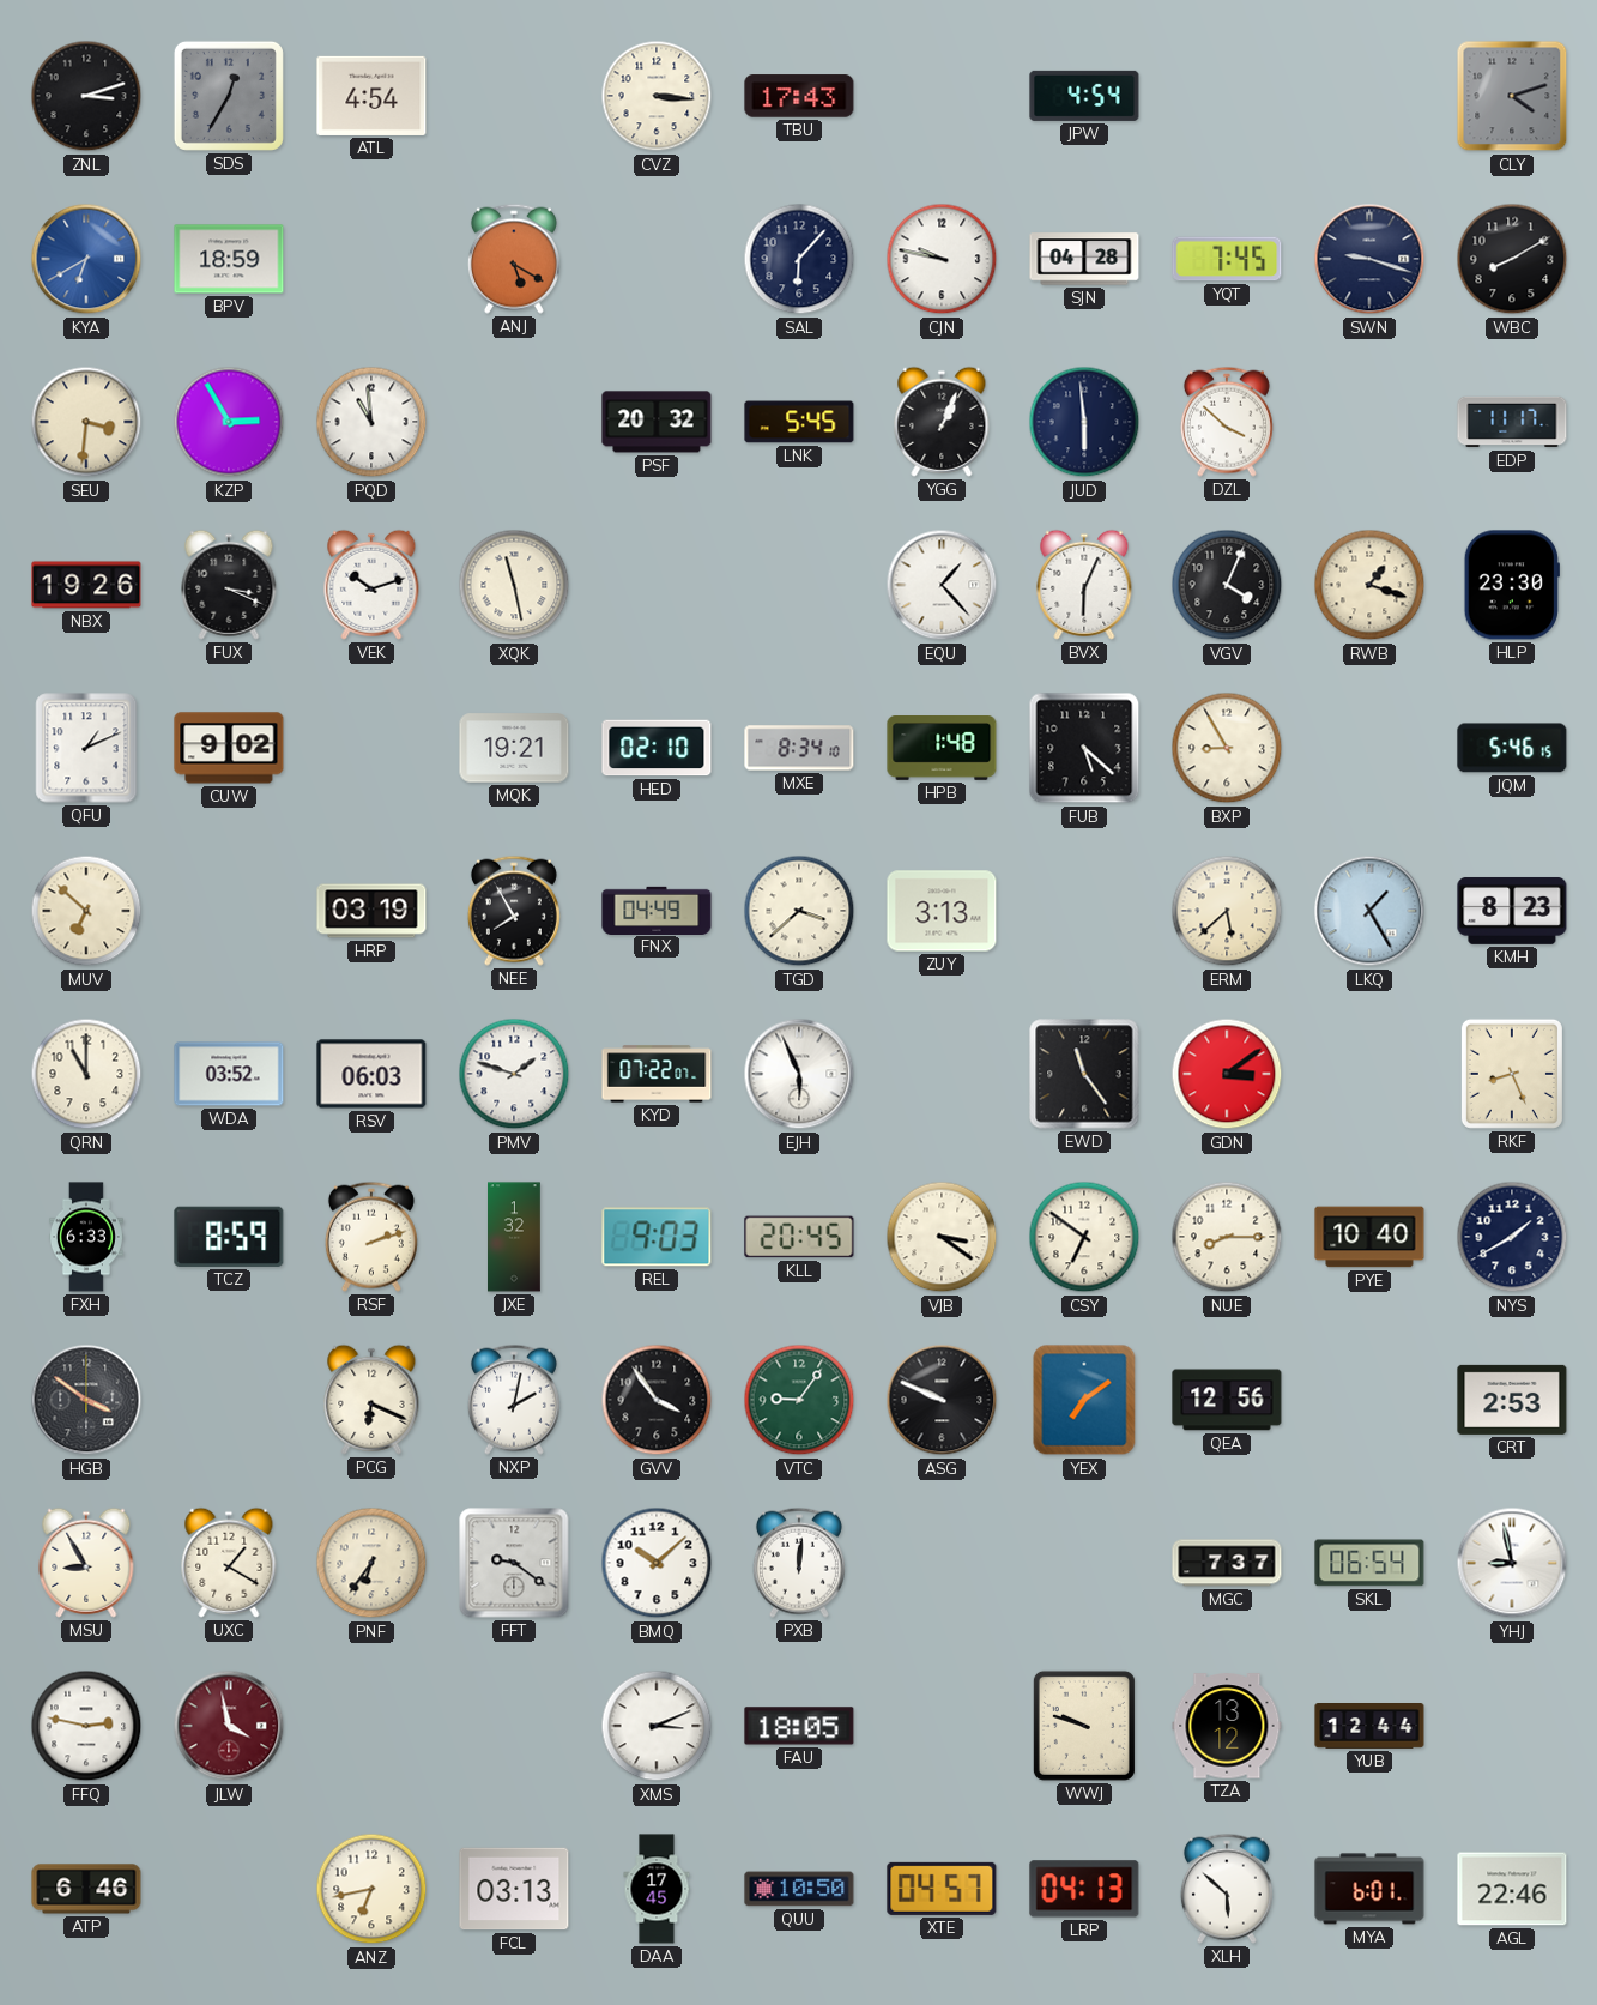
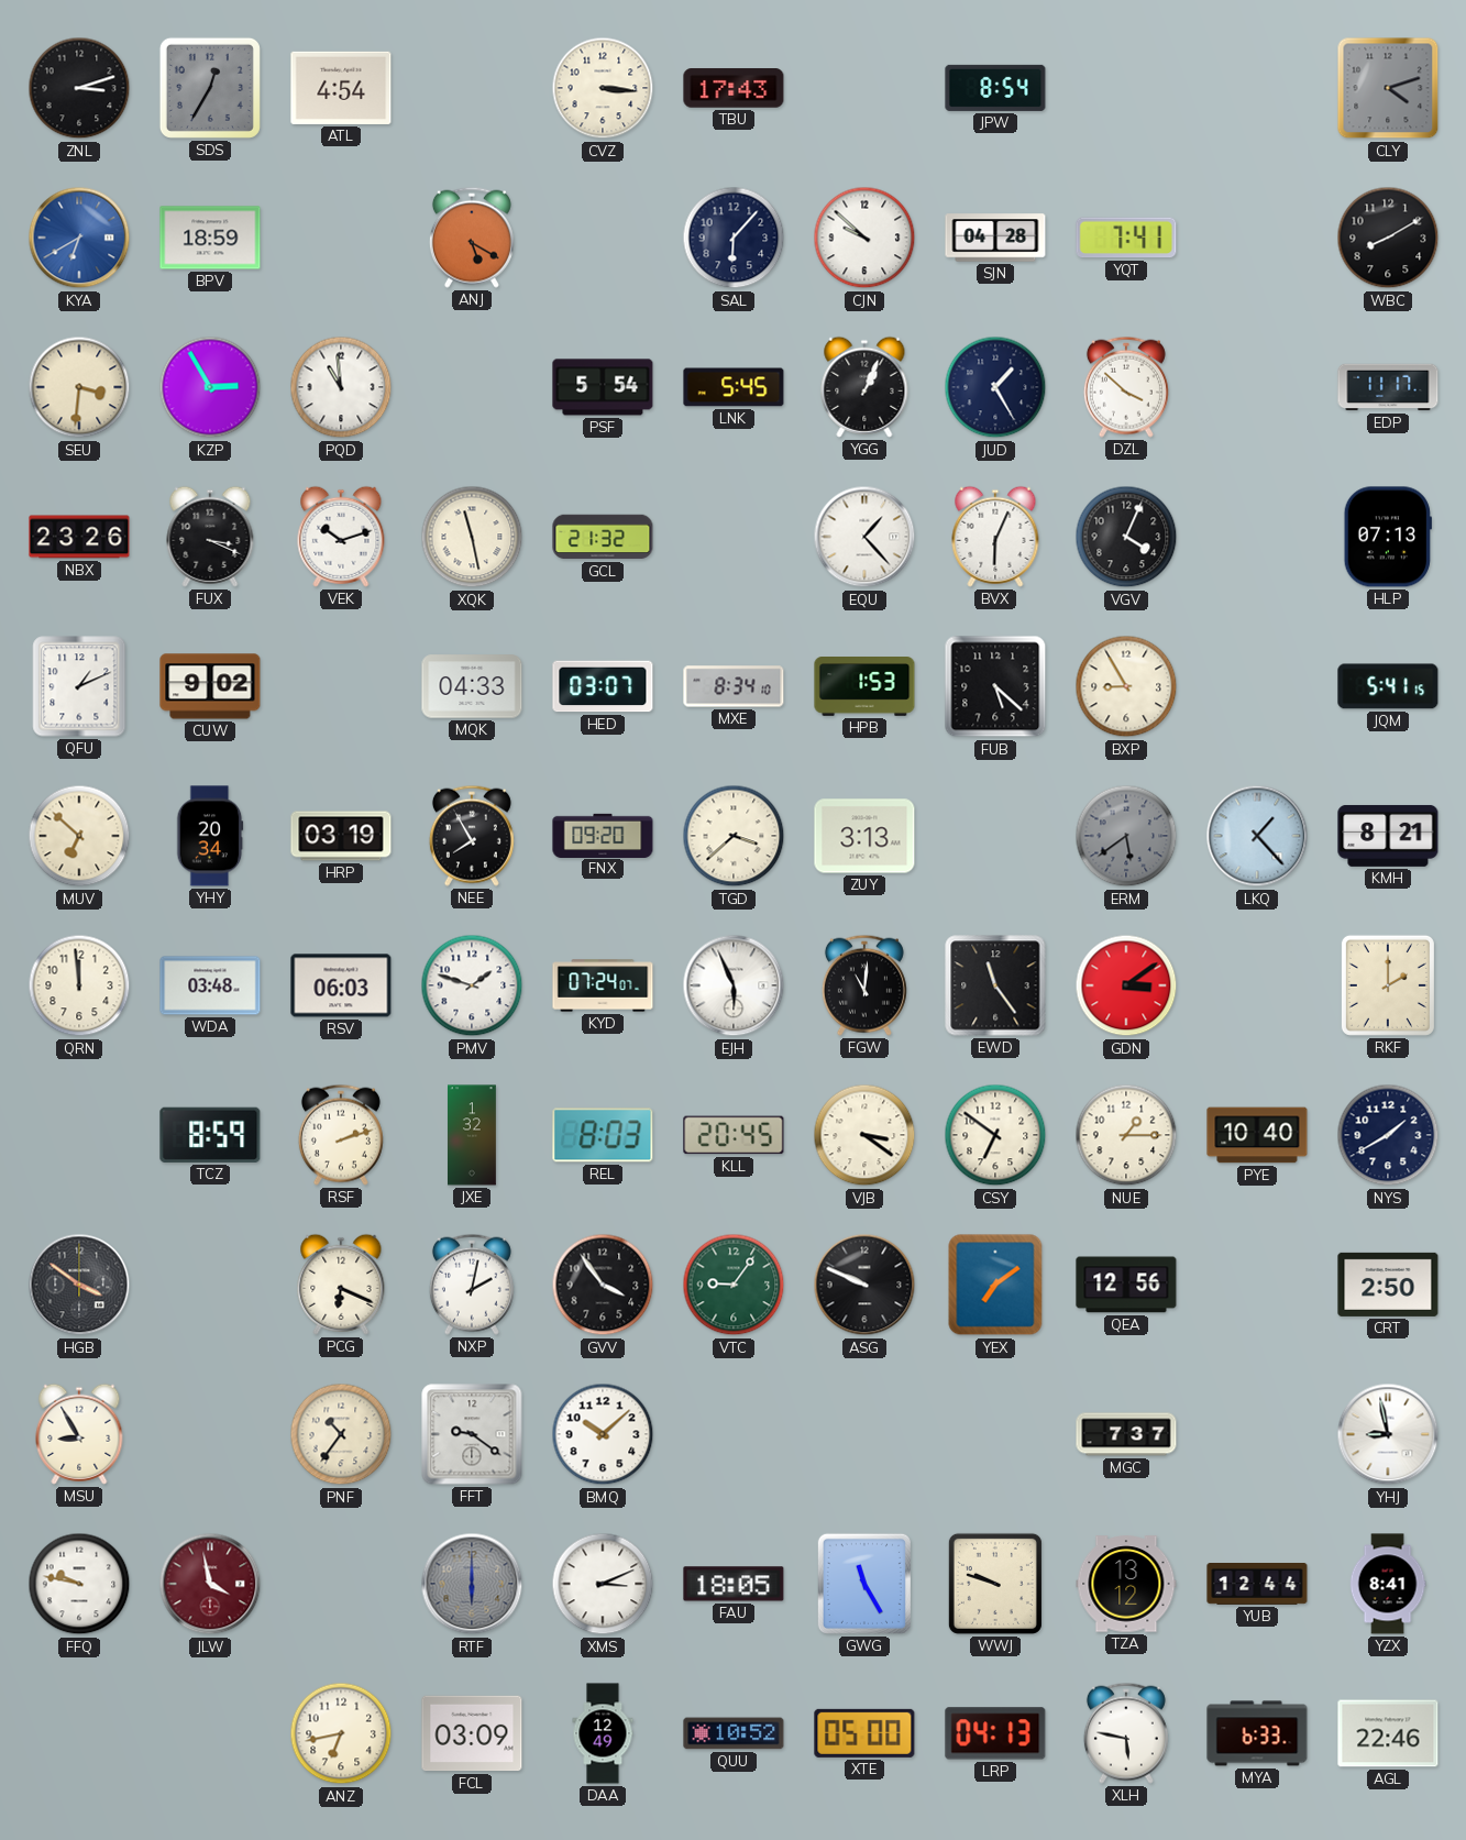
JPW: 4:54 -> 8:54 (995, 88)
CJN: 9:47 -> 9:52 (864, 238)
YQT: 7:45 -> 7:41 (1126, 238)
SWN: 9:18 -> none (1369, 259)
PSF: 20:32 -> 5:54 (603, 387)
JUD: 5:59 -> 1:25 (995, 387)
NBX: 19:26 -> 23:26 (79, 537)
GCL: none -> 21:32 (603, 537)
RWB: 1:18 -> none (1369, 585)
HLP: 23:30 -> 07:13 (1388, 537)
MQK: 19:21 -> 04:33 (472, 686)
HED: 02:10 -> 03:07 (603, 686)
HPB: 1:48 -> 1:53 (864, 687)
JQM: 5:46 -> 5:41 (1388, 686)
YHY: none -> 20:34 (210, 836)
FNX: 04:49 -> 09:20 (603, 835)
ERM: 5:38 -> 5:39 (1126, 836)
ERM dial: cream -> grey (1126, 836)
LKQ: 1:25 -> 1:23 (1257, 836)
KMH: 8:23 -> 8:21 (1388, 836)
QRN: 11:00 -> 11:59 (79, 985)
WDA: 03:52 -> 03:48 (210, 985)
KYD: 07:22 -> 07:24 (603, 985)
FGW: none -> 11:01 (864, 985)
RKF: 8:26 -> 2:00 (1388, 985)
FXH: 6:33 -> none (86, 1237)
REL: 9:03 -> 8:03 (603, 1135)
NUE: 8:15 -> 1:15 (1126, 1135)
CRT: 2:53 -> 2:50 (1388, 1285)
UXC: 1:20 -> none (229, 1563)
PNF: 6:36 -> 10:36 (341, 1434)
PXB: 12:01 -> none (799, 1563)
SKL: 06:54 -> none (1369, 1563)
FFQ: 2:47 -> 9:47 (79, 1584)
RTF: none -> 6:00 (472, 1584)
GWG: none -> 11:25 (864, 1584)
YZX: none -> 8:41 (1388, 1584)
ATP: 6:46 -> none (86, 1889)
FCL: 03:13 -> 03:09 (472, 1733)
DAA: 17:45 -> 12:49 (603, 1733)
QUU: 10:50 -> 10:52 (734, 1733)
XTE: 04:57 -> 05:00 (864, 1733)
XLH: 5:52 -> 5:47 (1126, 1733)
MYA: 6:01 -> 6:33 (1257, 1733)
